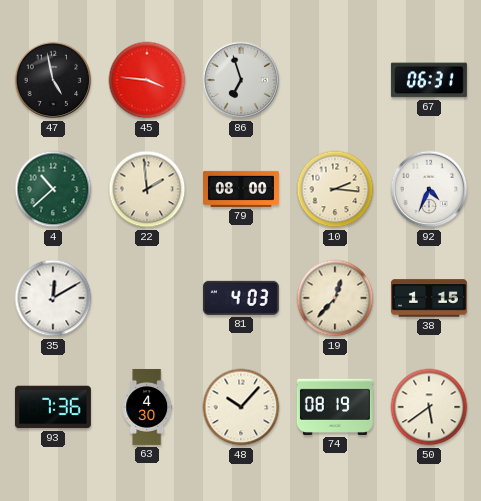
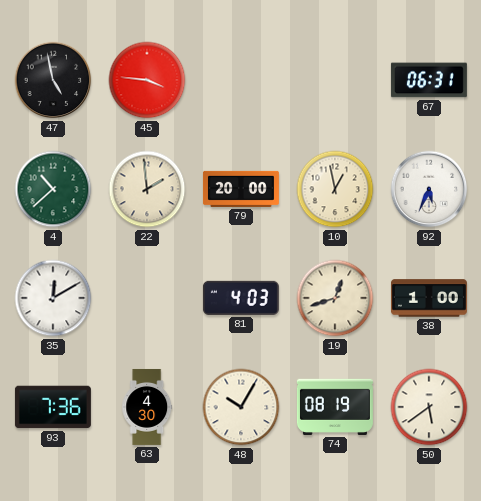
86: 6:57 -> none (241, 80)
79: 08:00 -> 20:00 (241, 189)
10: 2:16 -> 12:58 (335, 189)
92: 4:34 -> 5:34 (429, 189)
19: 12:37 -> 12:42 (335, 298)
38: 1:15 -> 1:00 (429, 298)
48: 10:07 -> 10:05 (241, 407)
